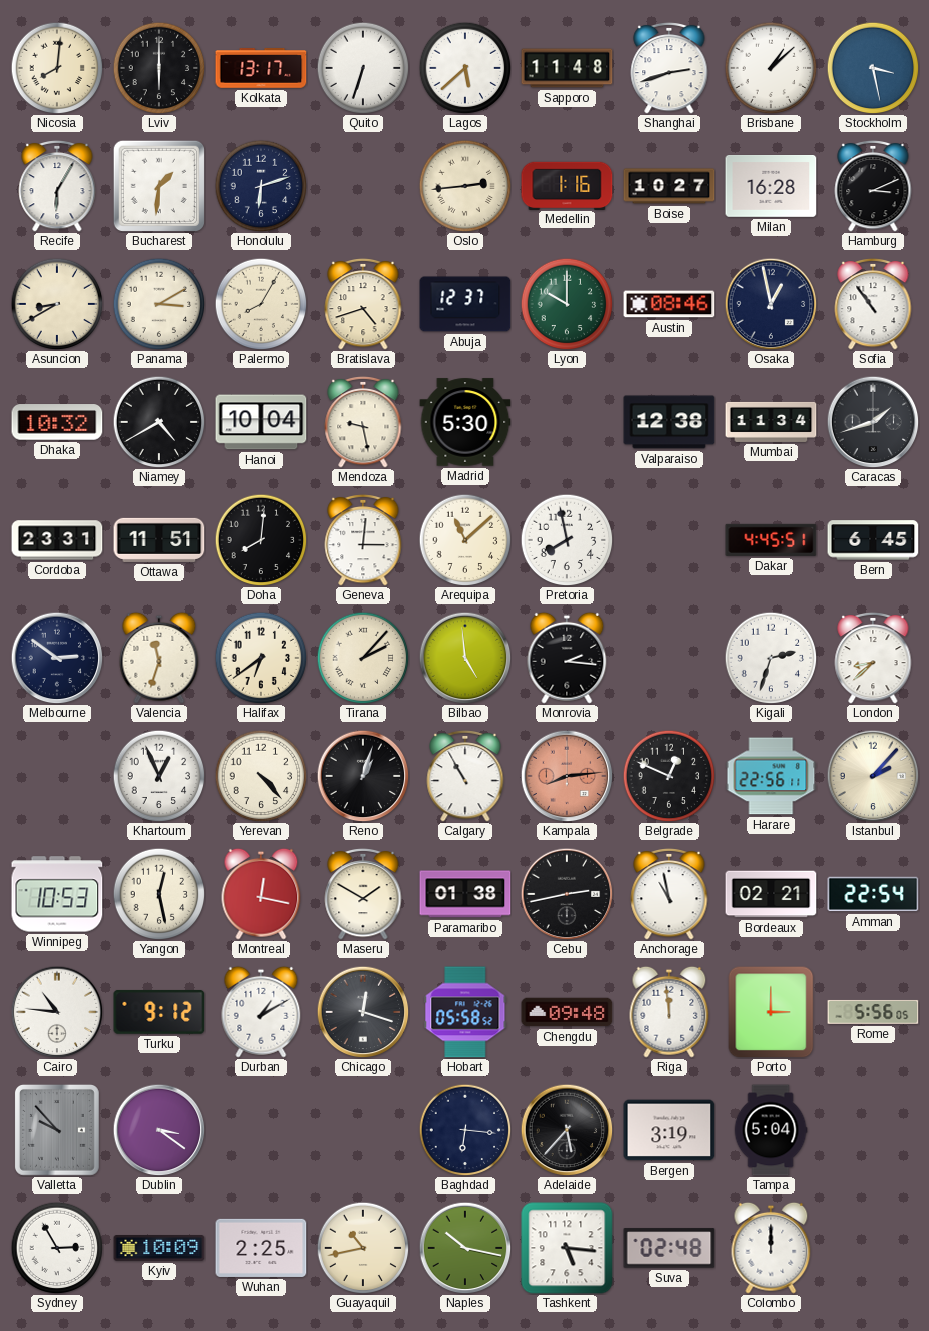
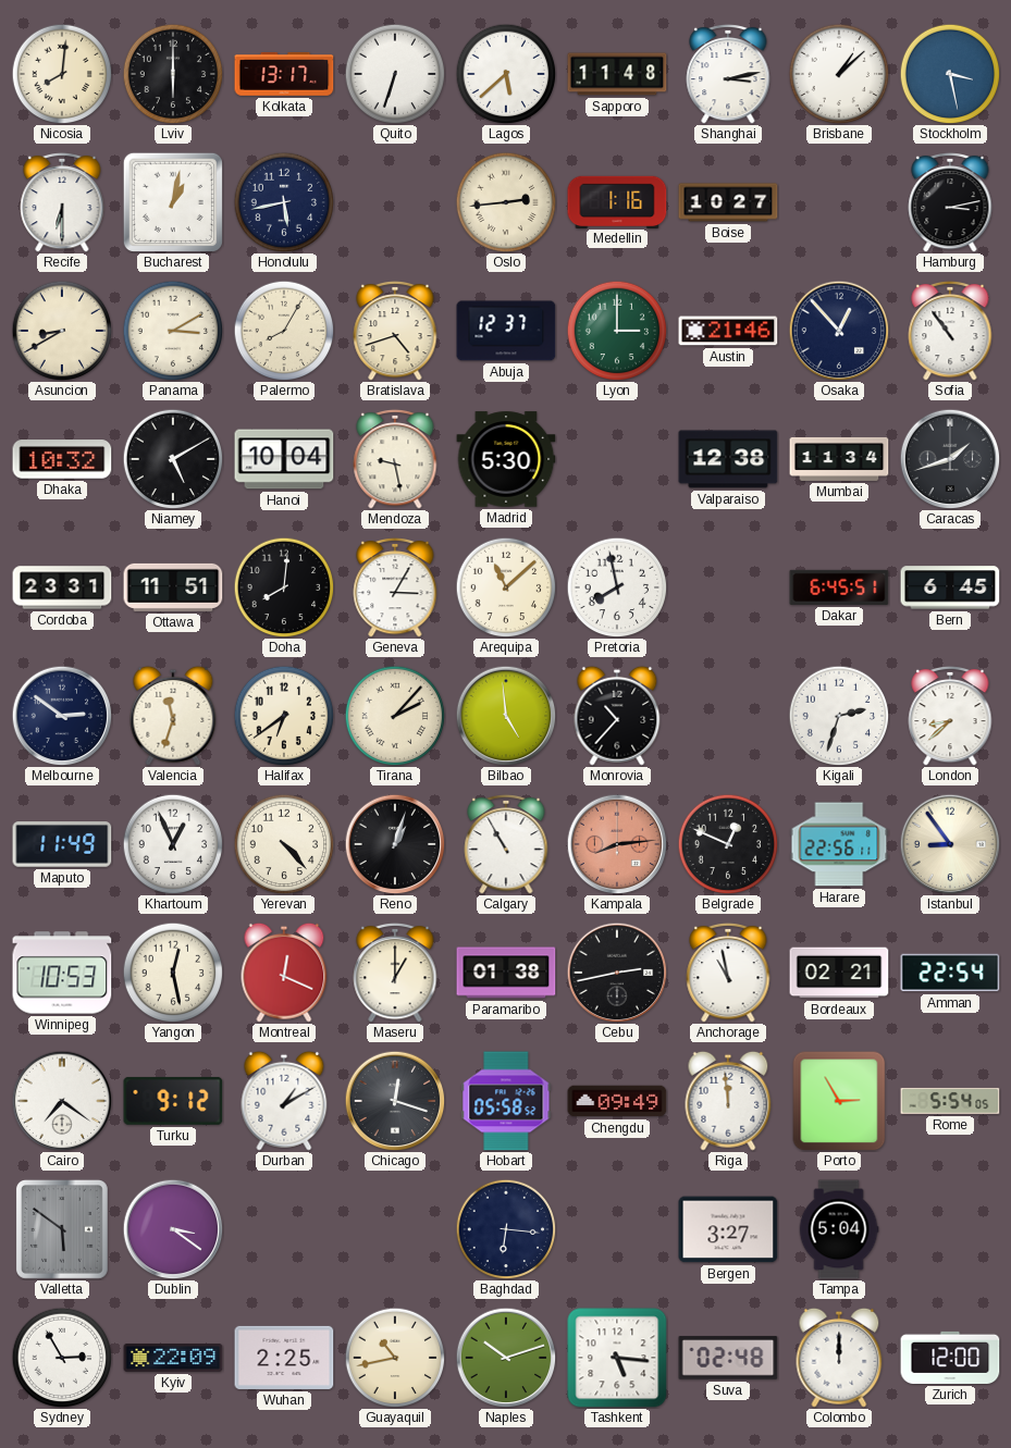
Shanghai: 2:42 -> 3:13 (728, 74)
Recife: 6:05 -> 6:30 (62, 202)
Bucharest: 1:31 -> 1:02 (173, 202)
Honolulu: 6:12 -> 5:43 (284, 202)
Milan: 16:28 -> none (771, 187)
Hamburg: 3:11 -> 3:13 (950, 202)
Lyon: 10:00 -> 3:00 (617, 331)
Austin: 08:46 -> 21:46 (728, 331)
Osaka: 12:58 -> 12:53 (839, 331)
Niamey: 4:40 -> 5:10 (173, 459)
Geneva: 3:01 -> 3:05 (395, 587)
Dakar: 4:45 -> 6:45 (839, 587)
Monrovia: 2:16 -> 10:37 (617, 716)
Maputo: none -> 11:49 (62, 844)
Istanbul: 2:07 -> 8:54 (950, 844)
Montreal: 12:17 -> 12:19 (284, 973)
Maseru: 1:50 -> 1:00 (395, 973)
Cairo: 10:46 -> 7:21 (62, 1101)
Chengdu: 09:48 -> 09:49 (617, 1101)
Porto: 3:00 -> 2:55 (839, 1101)
Rome: 5:56 -> 5:54 (950, 1101)
Valletta: 9:53 -> 5:51 (62, 1229)
Adelaide: 5:37 -> none (567, 1130)
Bergen: 3:19 -> 3:27 (728, 1229)
Kyiv: 10:09 -> 22:09 (173, 1359)
Naples: 10:17 -> 10:12 (506, 1358)
Zurich: none -> 12:00 (950, 1358)
